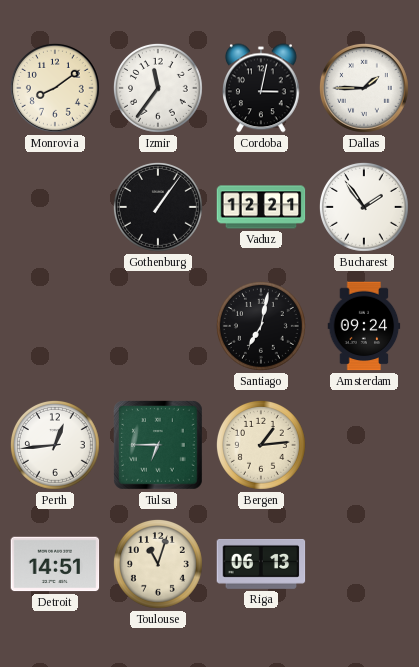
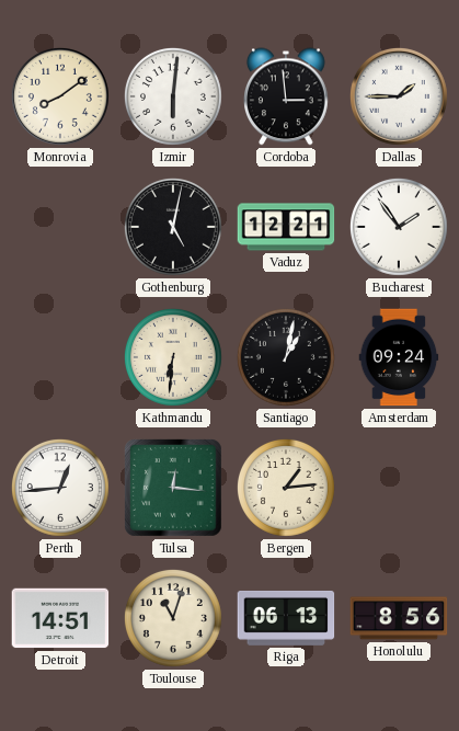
Izmir: 11:36 -> 6:01 (173, 96)
Cordoba: 3:02 -> 2:59 (287, 96)
Gothenburg: 1:06 -> 5:02 (173, 227)
Kathmandu: none -> 6:31 (173, 357)
Santiago: 7:02 -> 1:02 (286, 357)
Tulsa: 6:45 -> 12:16 (174, 489)
Honolulu: none -> 8:56 (399, 618)
